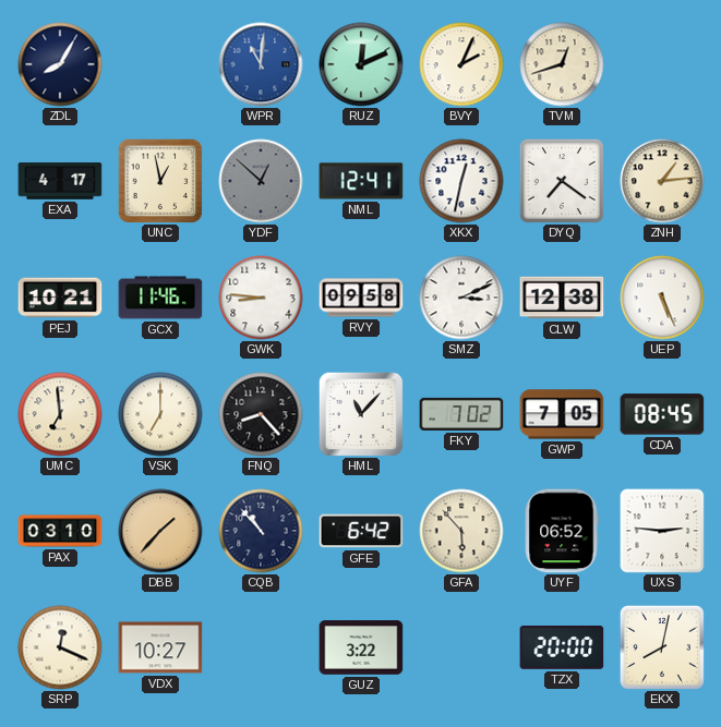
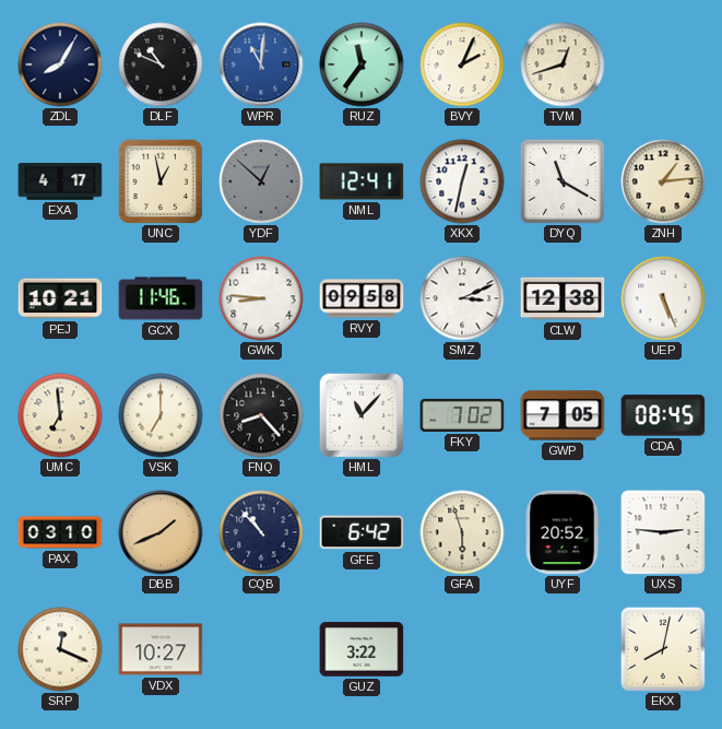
DLF: none -> 10:49 (161, 64)
RUZ: 12:11 -> 11:36 (362, 64)
DYQ: 7:21 -> 11:20 (563, 181)
DBB: 1:37 -> 1:41 (161, 532)
GFA: 5:53 -> 5:57 (462, 532)
UYF: 06:52 -> 20:52 (563, 532)
TZX: 20:00 -> none (562, 647)
